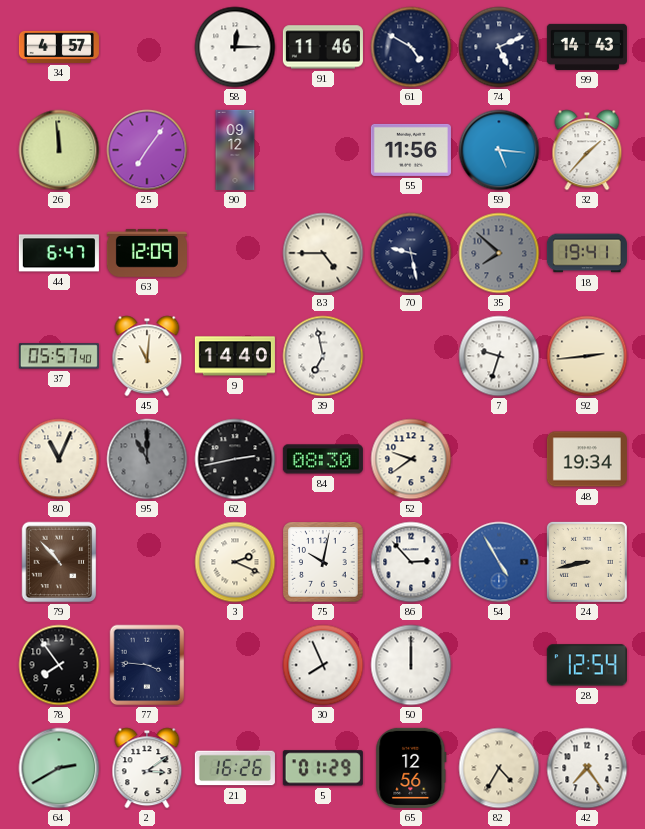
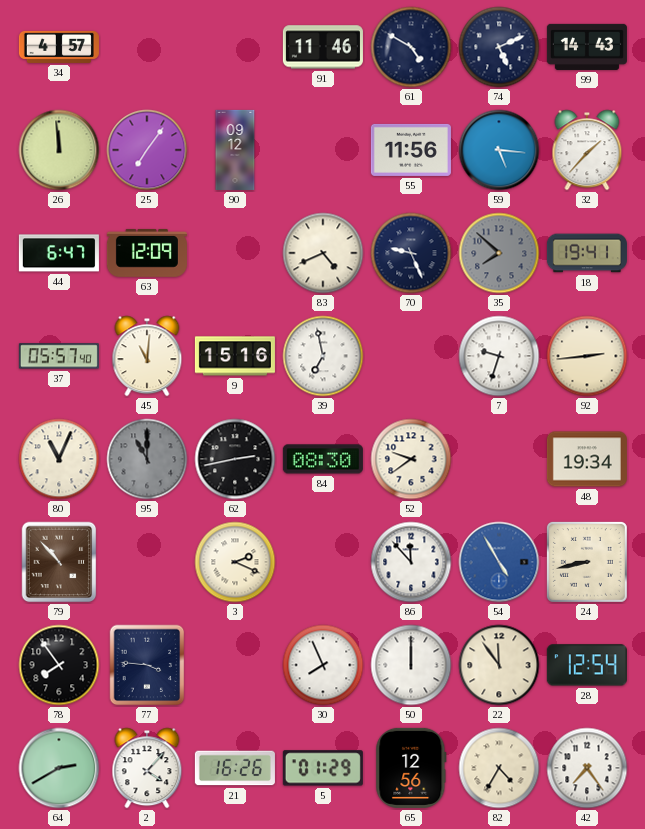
58: 12:15 -> none (235, 47)
83: 4:45 -> 4:41 (323, 253)
70: 9:28 -> 9:26 (411, 253)
9: 14:40 -> 15:16 (235, 356)
75: 10:02 -> none (323, 562)
86: 2:53 -> 11:53 (411, 562)
22: none -> 11:54 (499, 665)
2: 3:09 -> 4:07 (147, 768)
